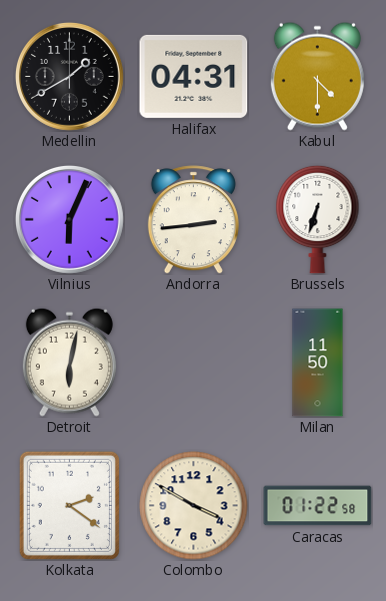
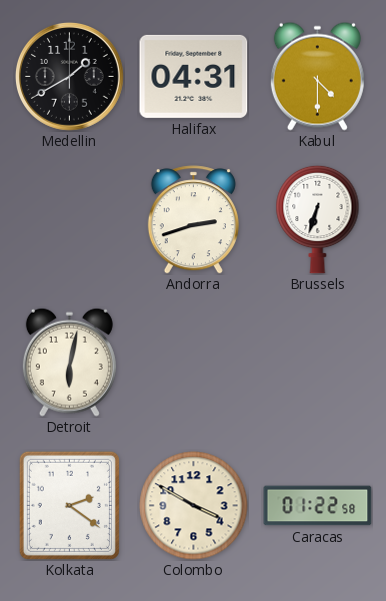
Vilnius: 6:04 -> none (69, 219)
Andorra: 2:44 -> 2:42 (193, 220)
Milan: 11:50 -> none (318, 363)
